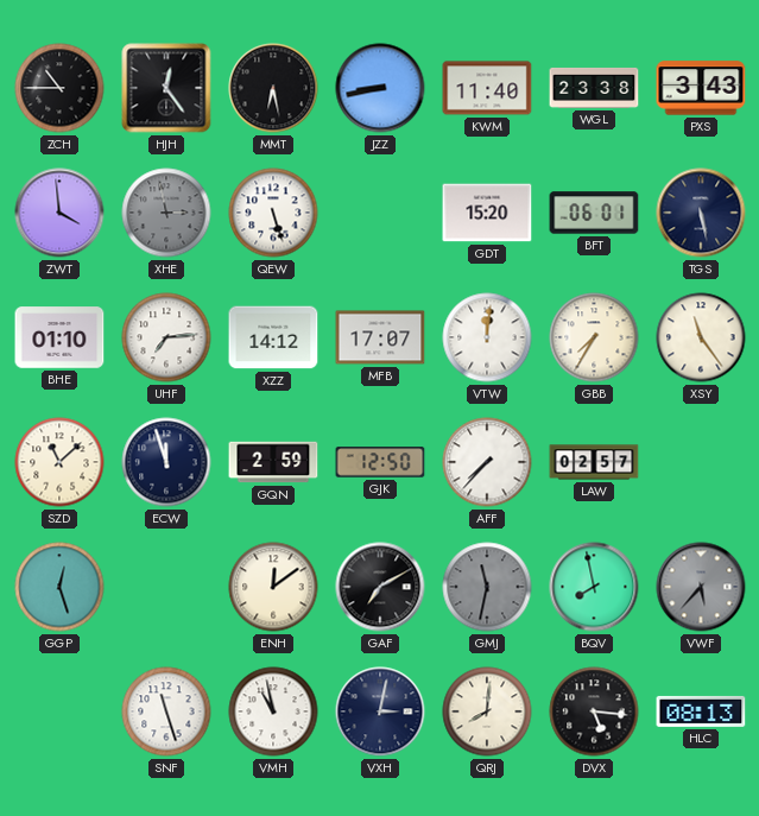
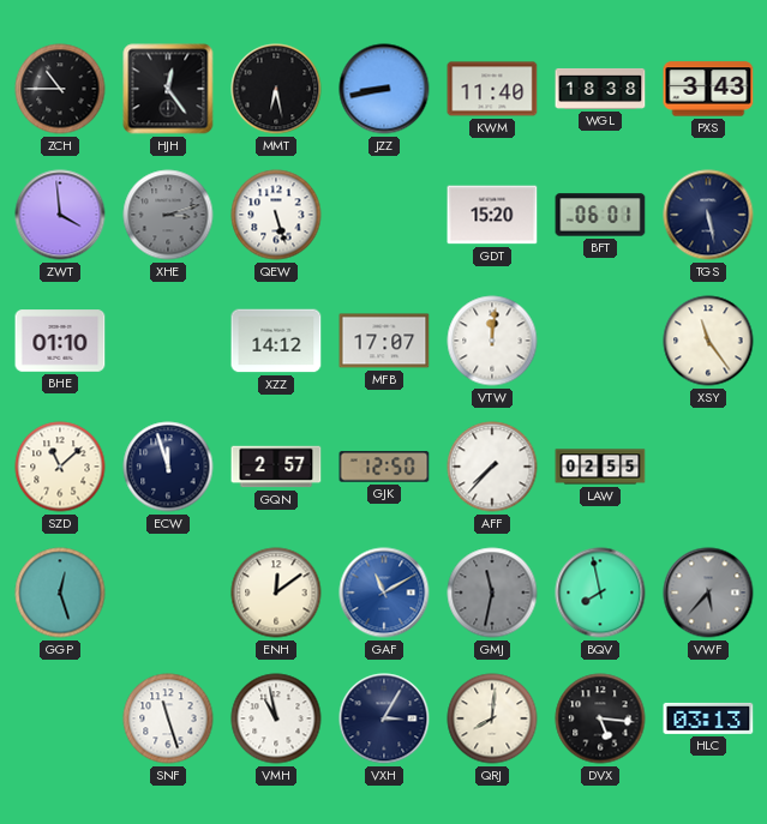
WGL: 23:38 -> 18:38 (600, 89)
XHE: 2:58 -> 3:12 (168, 215)
UHF: 7:14 -> none (166, 337)
GBB: 7:35 -> none (594, 337)
GQN: 2:59 -> 2:57 (276, 467)
LAW: 02:57 -> 02:55 (600, 467)
GAF: 7:10 -> 11:10 (384, 593)
GAF dial: black -> blue (384, 593)
VXH: 3:02 -> 3:05 (384, 718)
HLC: 08:13 -> 03:13 (708, 718)
